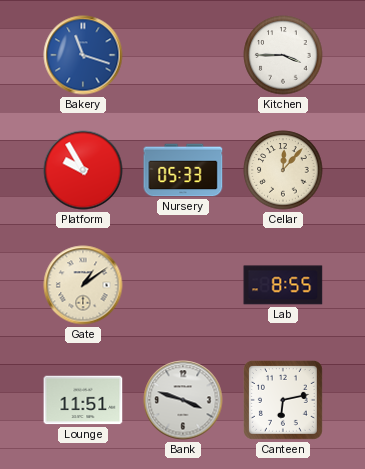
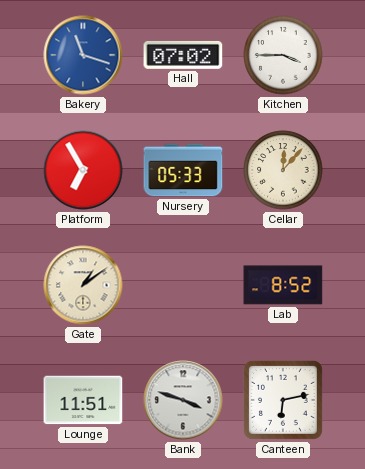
Hall: none -> 07:02 (183, 55)
Platform: 9:55 -> 6:55 (83, 170)
Lab: 8:55 -> 8:52 (283, 285)
